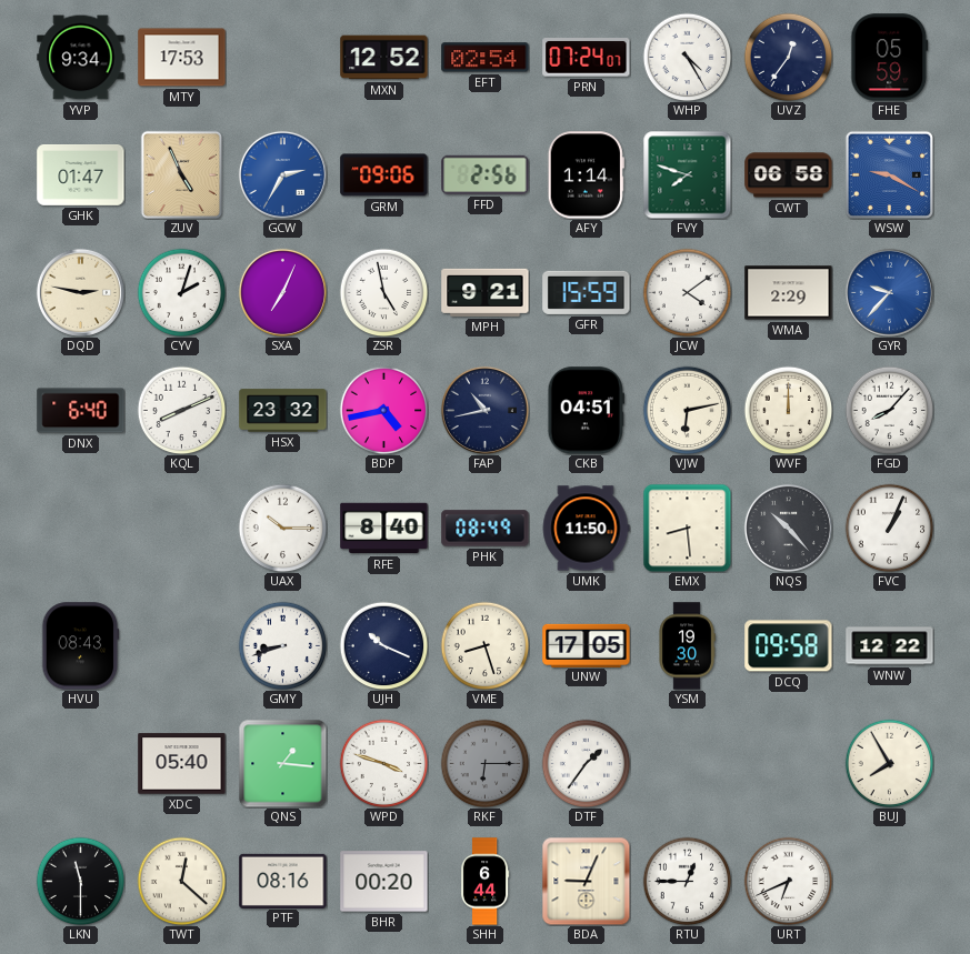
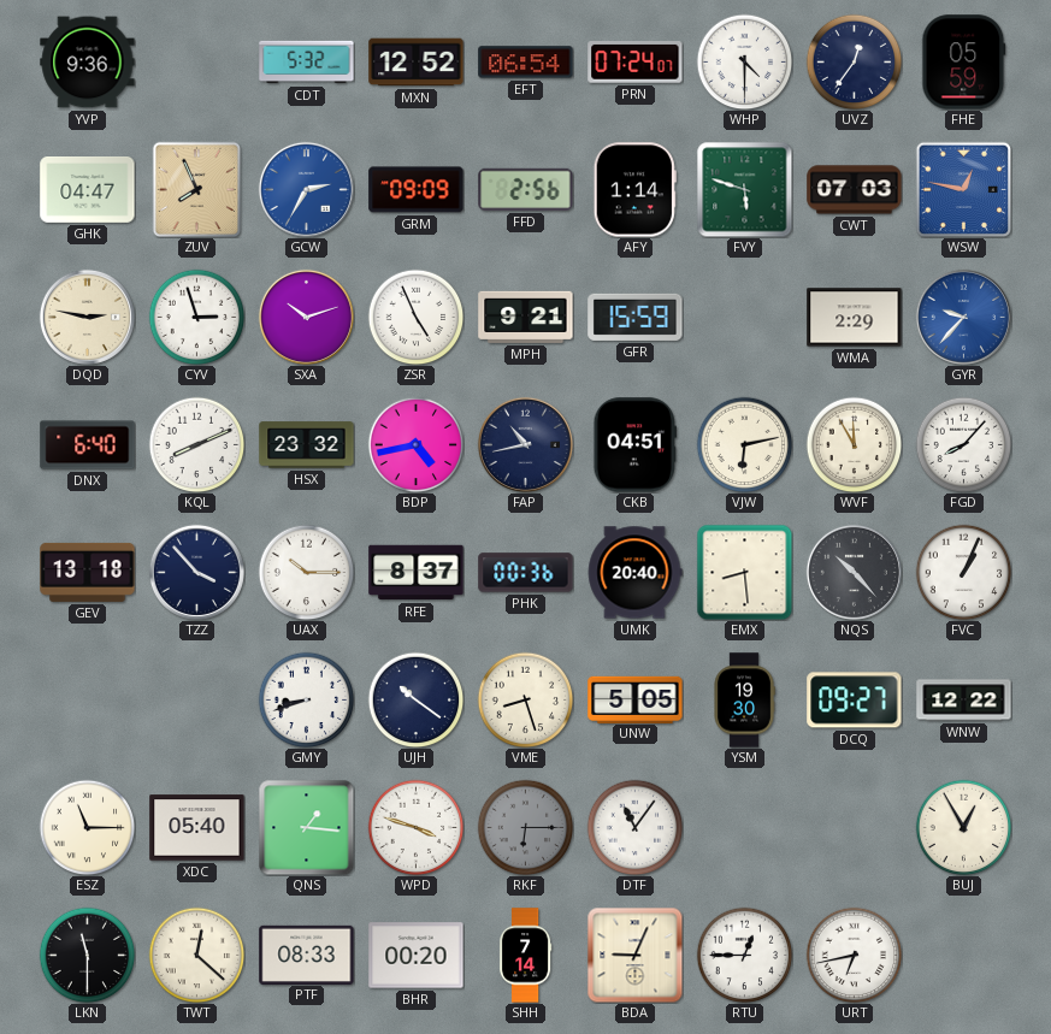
YVP: 9:34 -> 9:36 (88, 63)
MTY: 17:53 -> none (182, 58)
CDT: none -> 5:32 (307, 63)
EFT: 02:54 -> 06:54 (526, 63)
WHP: 4:25 -> 4:30 (744, 61)
GHK: 01:47 -> 04:47 (88, 190)
ZUV: 4:56 -> 7:56 (197, 189)
GRM: 09:06 -> 09:09 (417, 190)
FVY: 7:48 -> 5:48 (744, 189)
CWT: 06:58 -> 07:03 (855, 190)
WSW: 9:20 -> 12:47 (963, 189)
CYV: 2:03 -> 2:57 (196, 317)
SXA: 7:04 -> 10:12 (306, 317)
ZSR: 4:58 -> 4:56 (415, 317)
JCW: 4:09 -> none (687, 292)
WVF: 12:00 -> 11:55 (854, 444)
GEV: none -> 13:18 (88, 572)
TZZ: none -> 3:53 (196, 572)
RFE: 8:40 -> 8:37 (417, 573)
PHK: 08:49 -> 00:36 (526, 573)
UMK: 11:50 -> 20:40 (634, 573)
HVU: 08:43 -> none (81, 646)
UJH: 10:19 -> 10:21 (415, 699)
UNW: 17:05 -> 5:05 (636, 699)
DCQ: 09:58 -> 09:27 (855, 701)
ESZ: none -> 11:15 (87, 827)
DTF: 1:36 -> 11:06 (634, 827)
BUJ: 7:55 -> 12:55 (963, 827)
PTF: 08:16 -> 08:33 (307, 955)
SHH: 6:44 -> 7:14 (525, 956)
URT: 6:41 -> 6:43 (854, 955)
